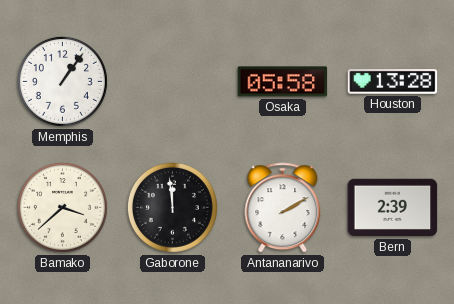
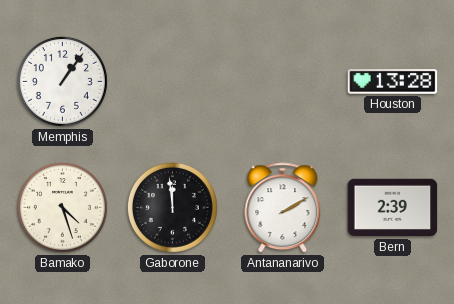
Osaka: 05:58 -> none (283, 82)
Bamako: 3:38 -> 4:27 (62, 207)
